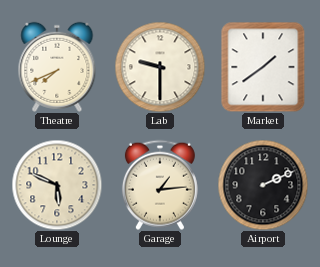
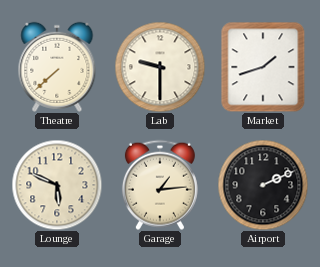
Theatre: 7:41 -> 7:38 (57, 67)
Market: 1:39 -> 1:42 (263, 67)
